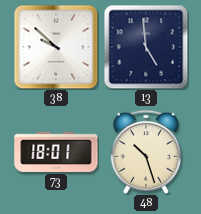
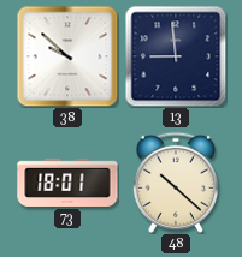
13: 4:59 -> 8:59 (176, 56)
48: 10:27 -> 10:22 (176, 183)
